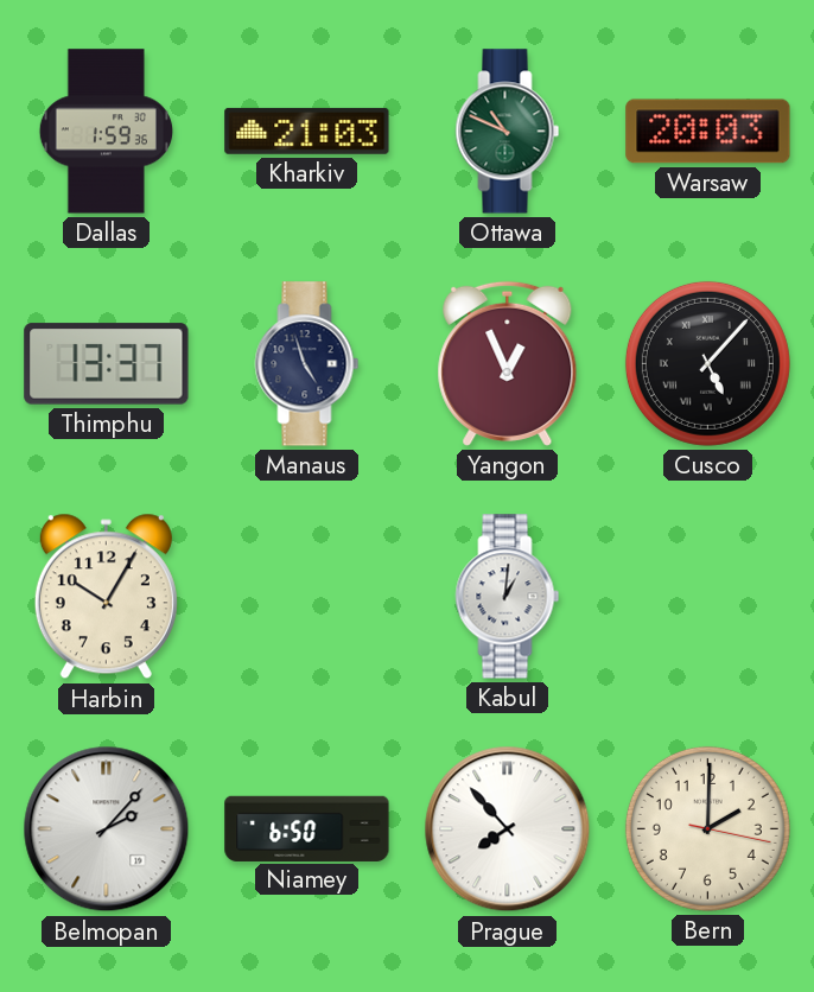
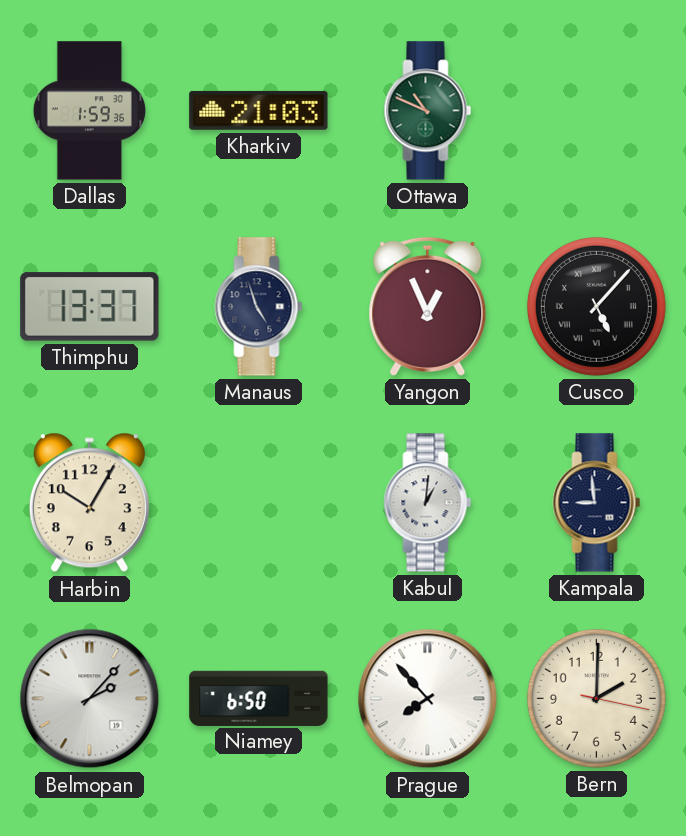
Warsaw: 20:03 -> none (708, 132)
Kampala: none -> 8:59 (597, 503)
